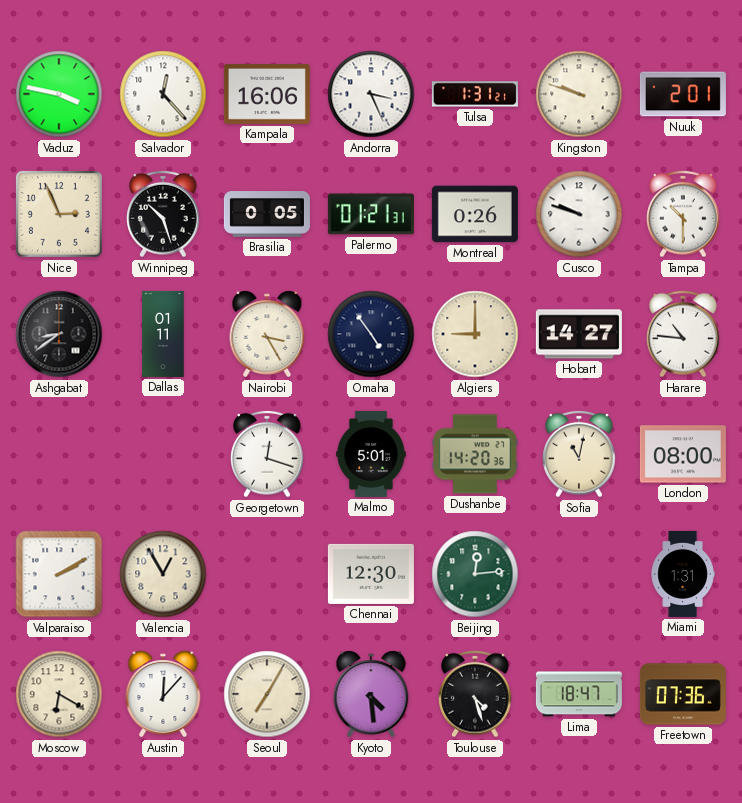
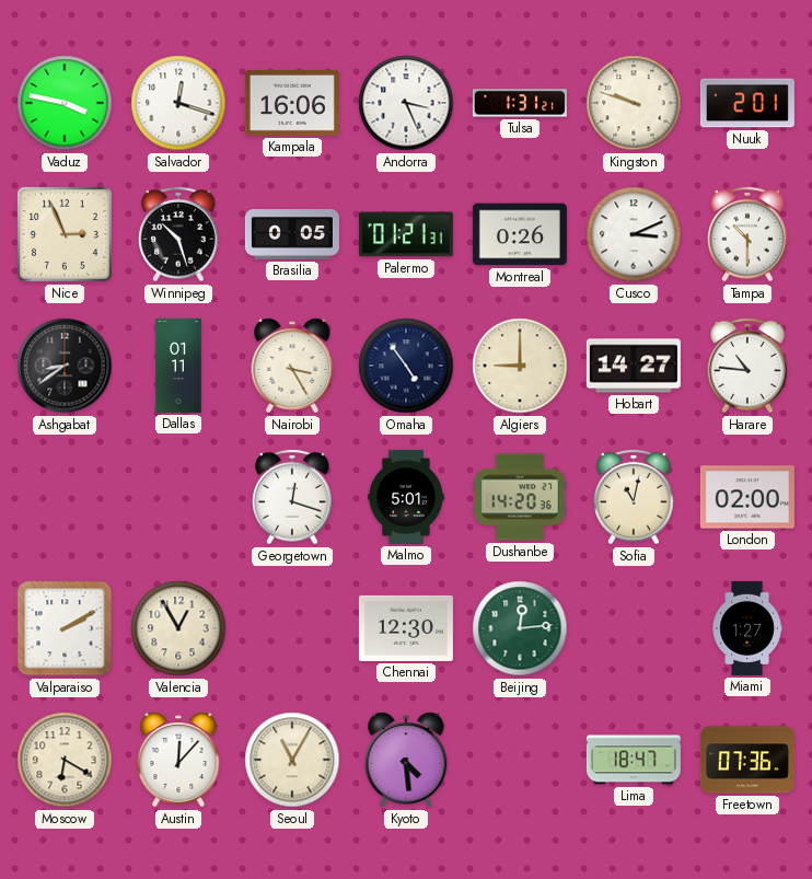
Salvador: 12:23 -> 12:18 (178, 103)
Cusco: 9:48 -> 3:11 (634, 234)
London: 08:00 -> 02:00 (747, 497)
Miami: 1:31 -> 1:27 (747, 628)
Seoul: 7:05 -> 11:05 (292, 760)
Toulouse: 4:27 -> none (475, 694)
